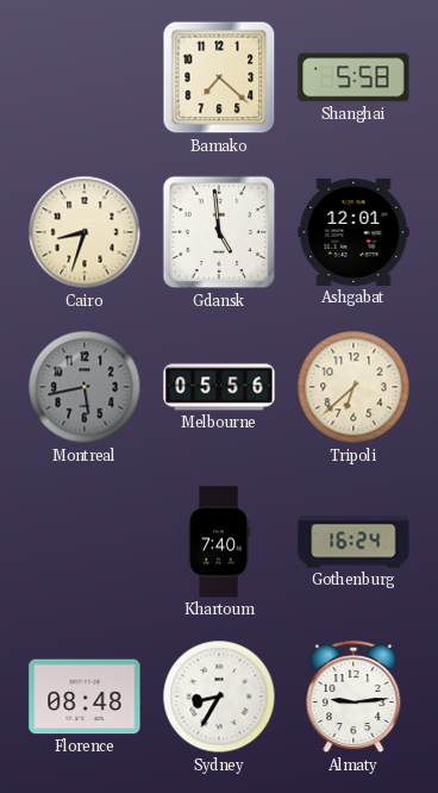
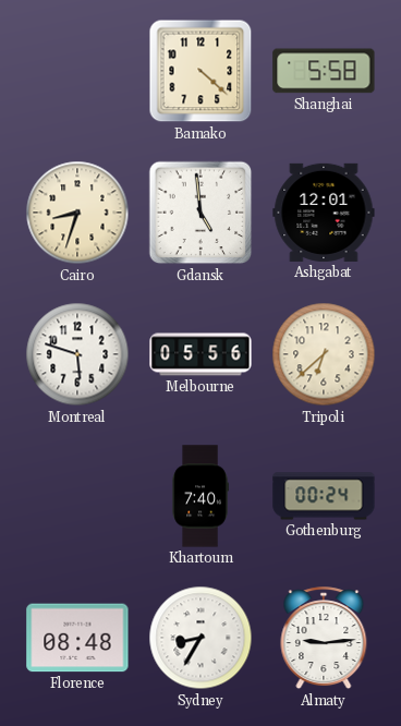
Bamako: 7:22 -> 4:22 (200, 71)
Montreal: 5:43 -> 5:48 (77, 354)
Montreal dial: grey -> white (77, 354)
Gothenburg: 16:24 -> 00:24 (324, 496)
